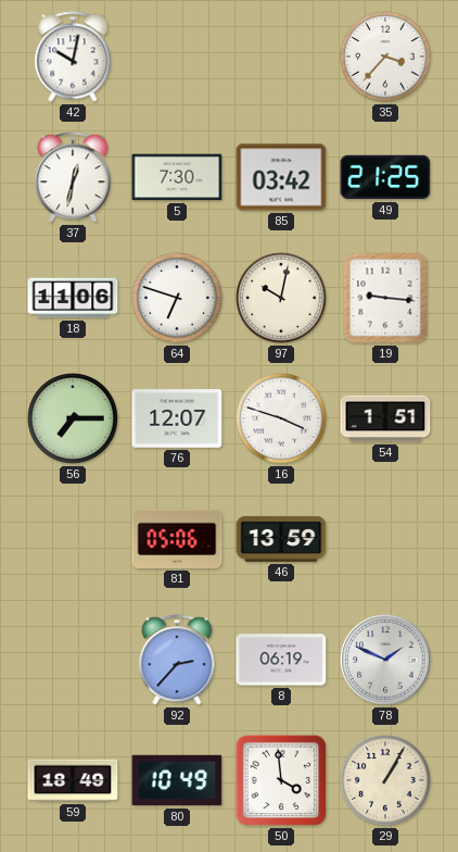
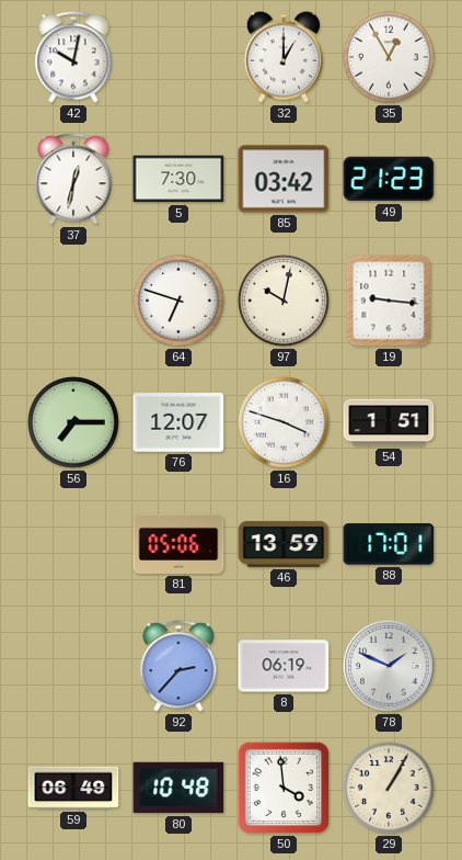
32: none -> 1:00 (284, 57)
35: 3:37 -> 12:55 (389, 57)
49: 21:25 -> 21:23 (389, 179)
18: 11:06 -> none (73, 298)
88: none -> 17:01 (389, 544)
59: 18:49 -> 06:49 (73, 788)
80: 10:49 -> 10:48 (178, 788)
